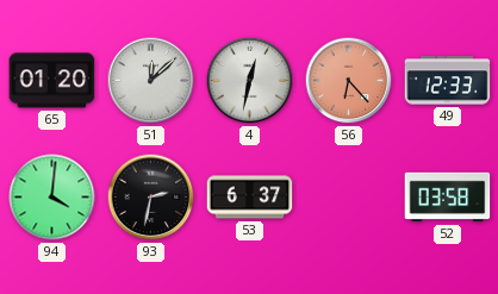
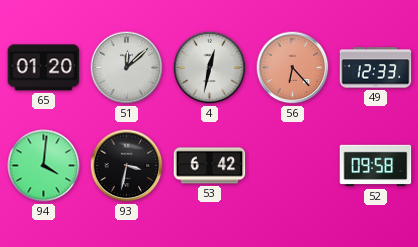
93: 2:32 -> 3:32 (127, 166)
53: 6:37 -> 6:42 (210, 166)
52: 03:58 -> 09:58 (376, 166)
